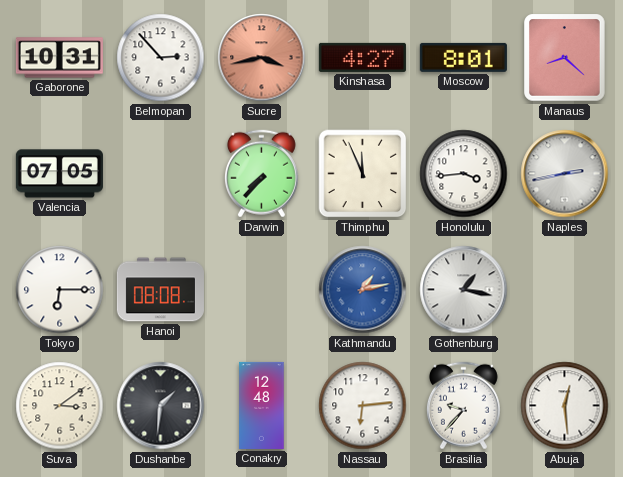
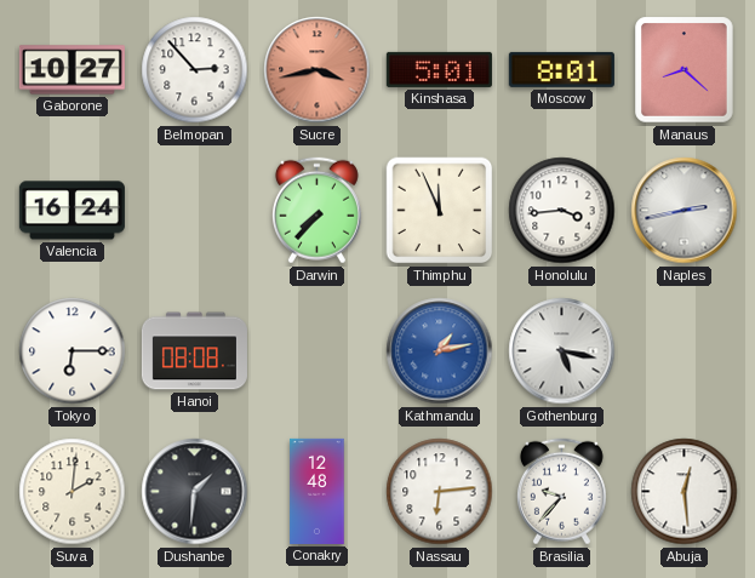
Gaborone: 10:31 -> 10:27 (72, 70)
Kinshasa: 4:27 -> 5:01 (439, 69)
Valencia: 07:05 -> 16:24 (72, 211)
Gothenburg: 1:17 -> 5:17 (562, 351)
Suva: 3:09 -> 2:01 (73, 492)
